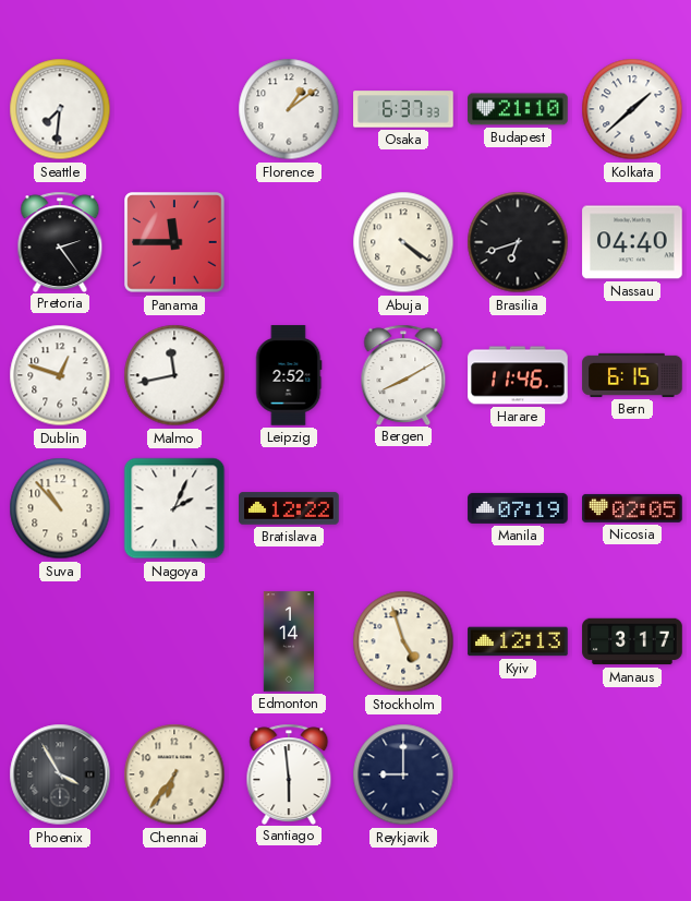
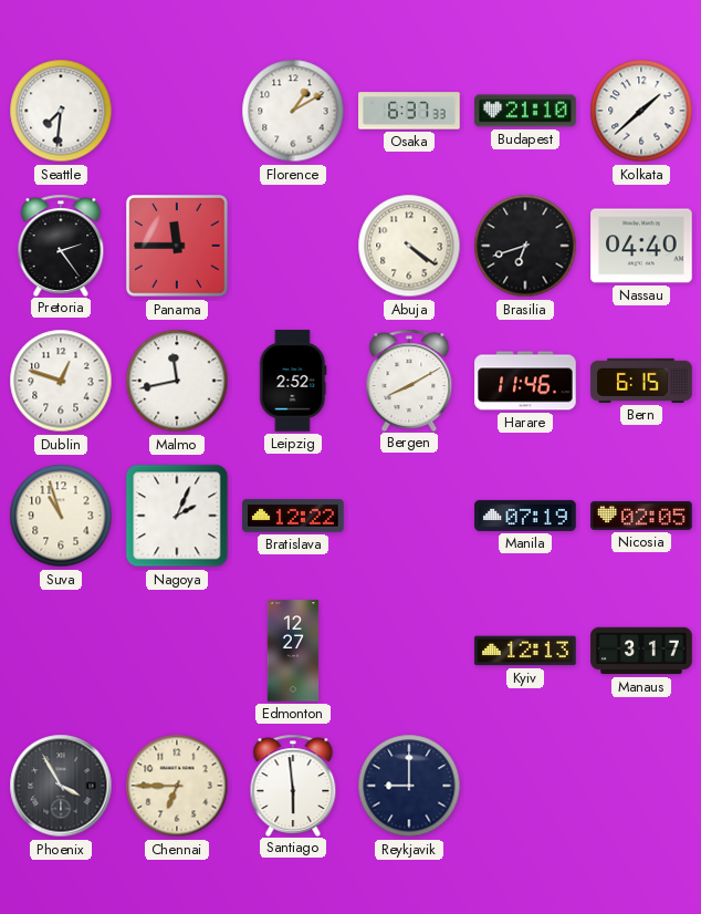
Florence: 1:09 -> 1:10 (293, 111)
Suva: 10:53 -> 10:57 (61, 516)
Edmonton: 1:14 -> 12:27 (293, 651)
Stockholm: 4:57 -> none (403, 641)
Chennai: 6:36 -> 6:45 (177, 786)
